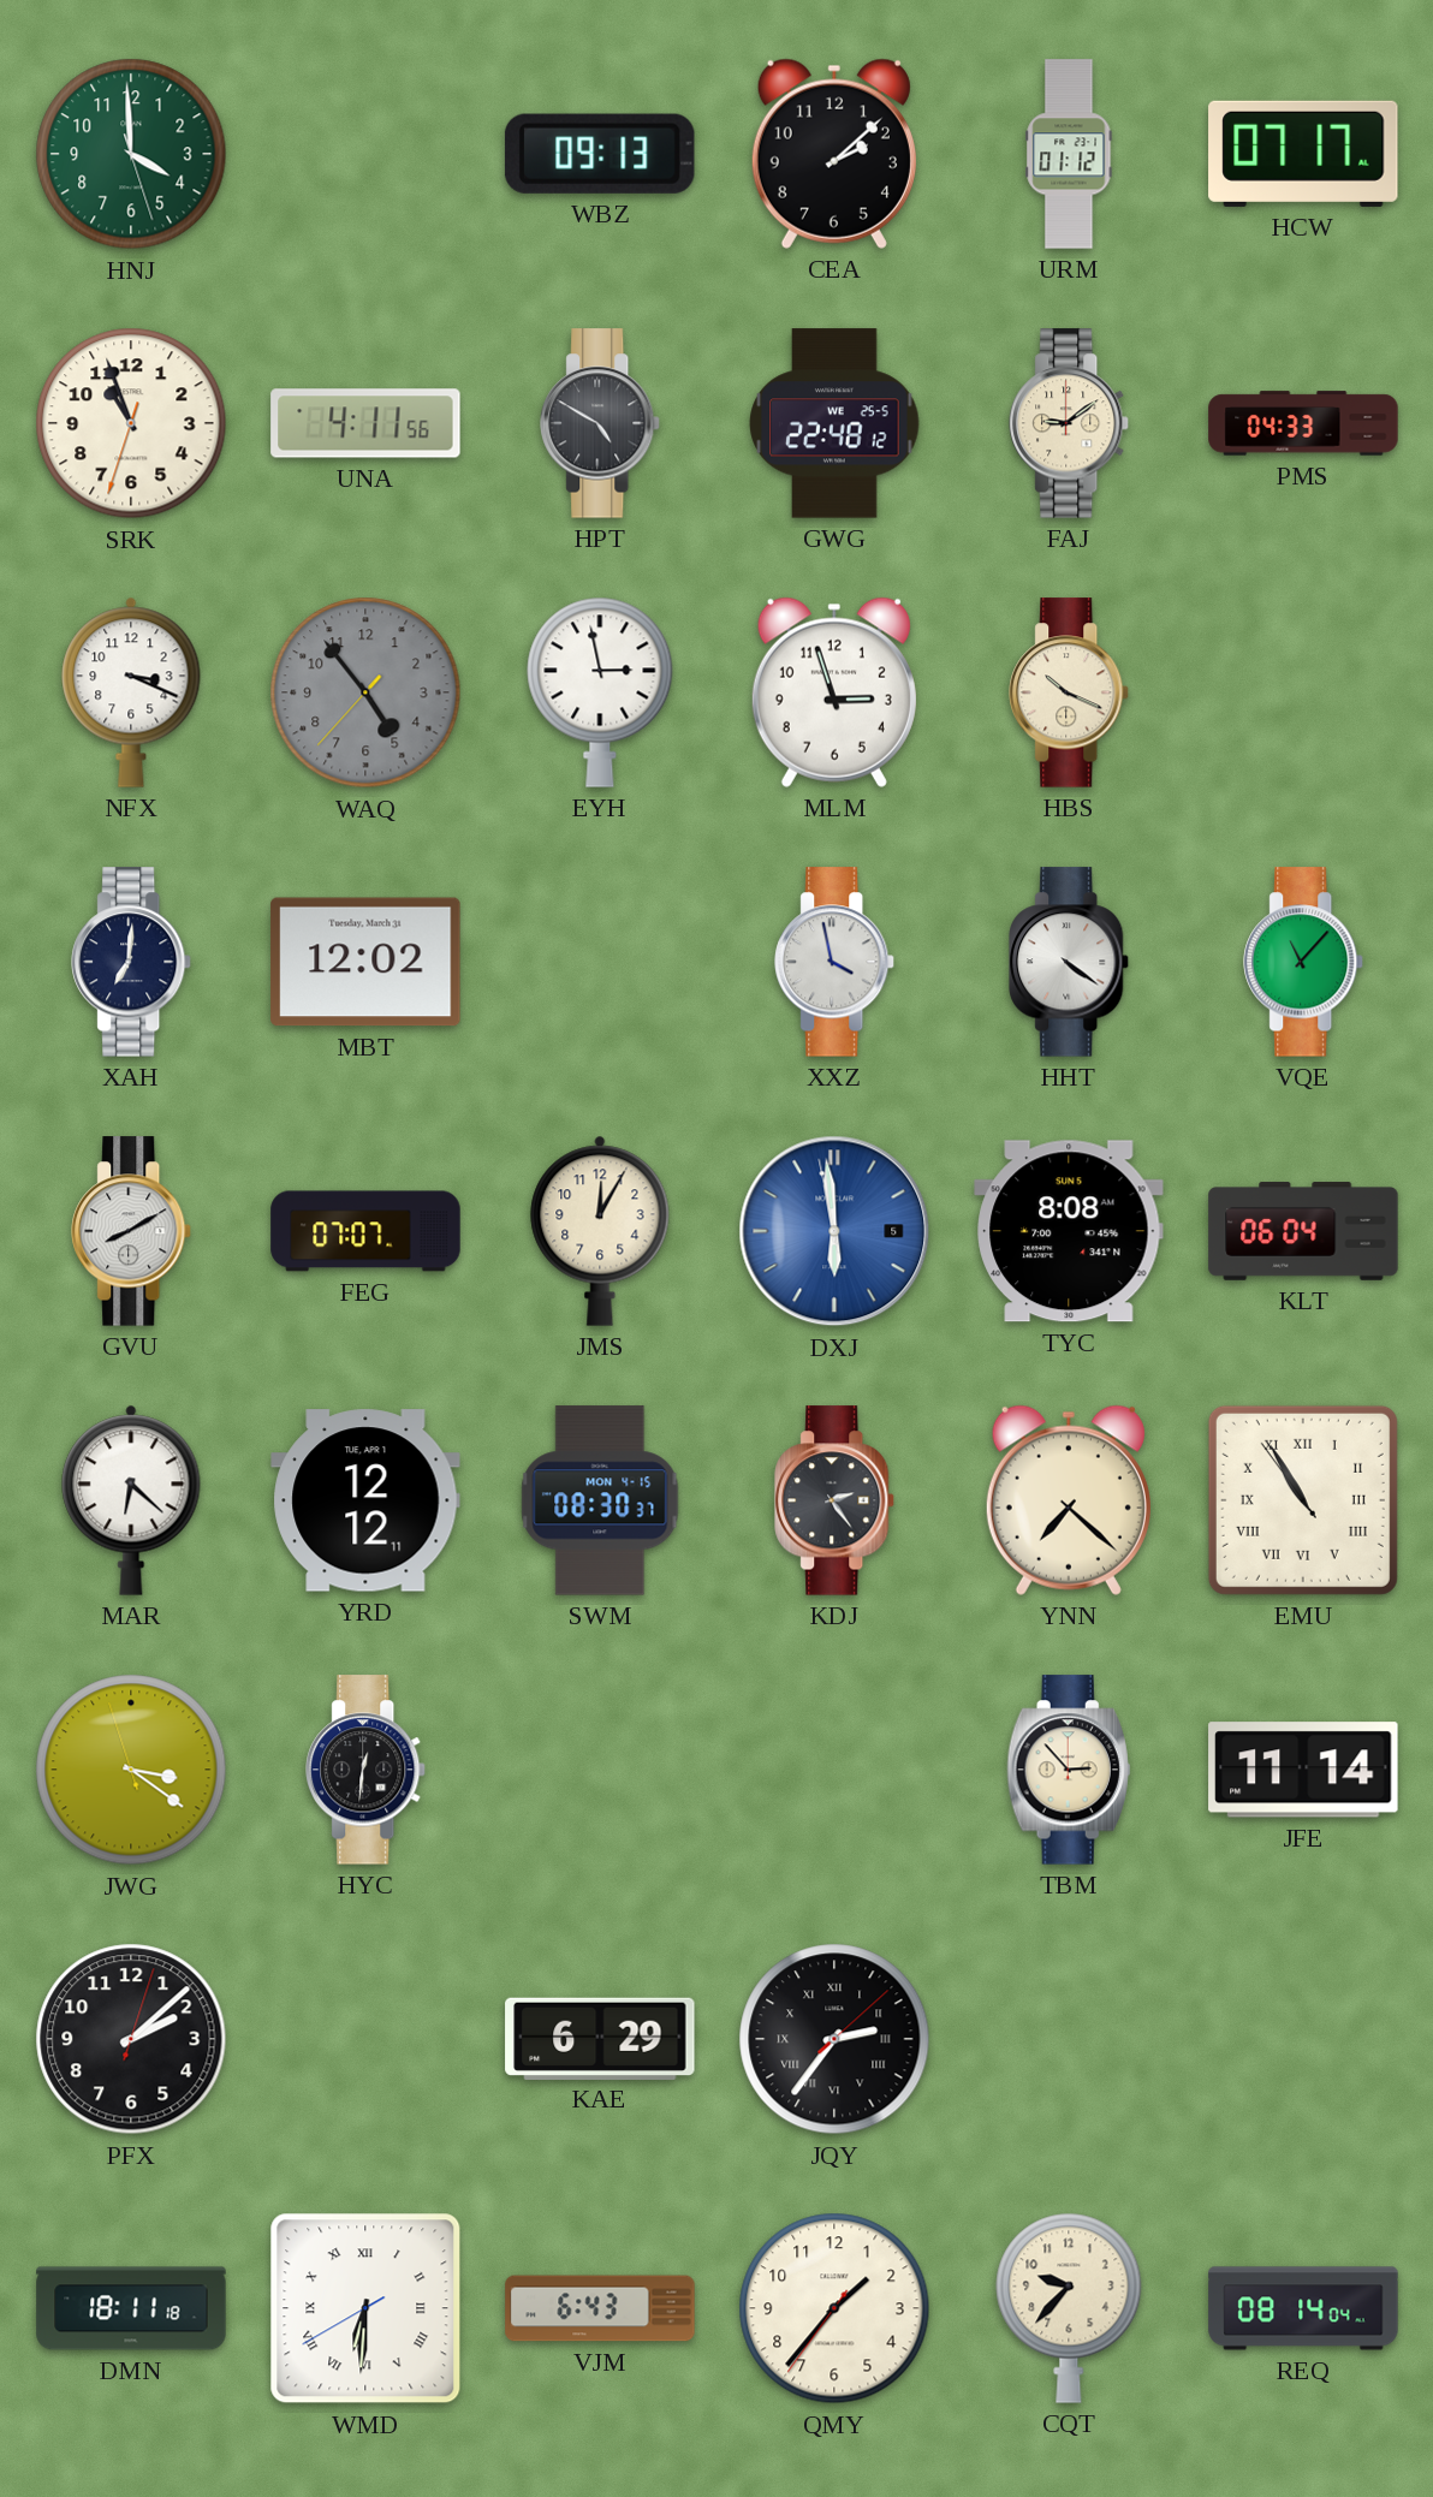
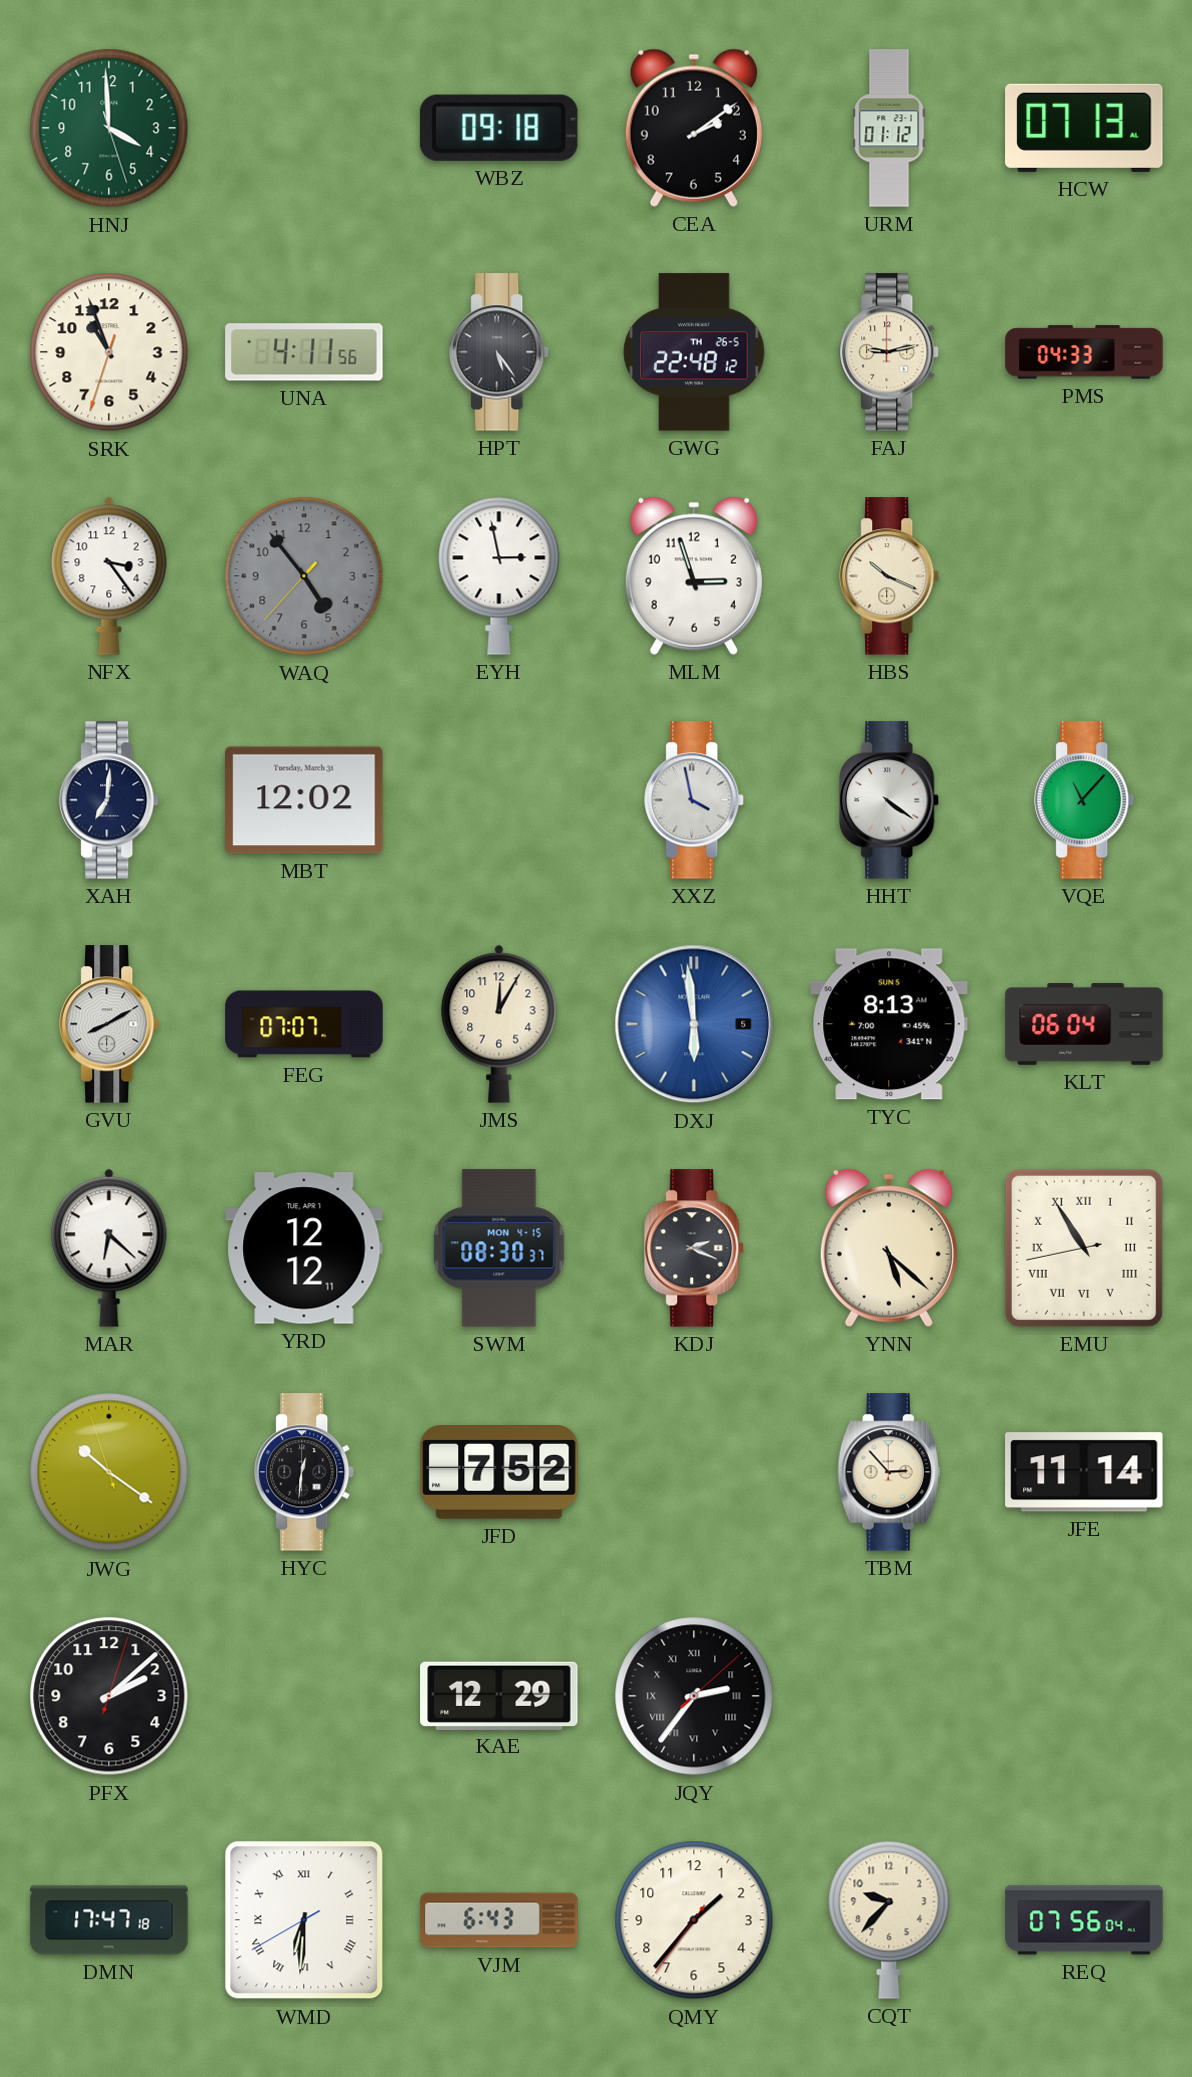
WBZ: 09:13 -> 09:18 (499, 128)
CEA: 2:08 -> 2:09 (694, 128)
HCW: 07:17 -> 07:13 (1084, 128)
HPT: 4:50 -> 5:24 (500, 352)
GWG date: WE 25-5 -> TH 26-5 (694, 352)
FAJ: 9:09 -> 9:13 (890, 352)
NFX: 3:19 -> 3:24 (109, 576)
TYC: 8:08 -> 8:13 (889, 1024)
KDJ: 2:24 -> 2:19 (695, 1248)
YNN: 7:22 -> 5:22 (889, 1248)
EMU: 10:54:54 -> 10:54:43 (1084, 1248)
JWG: 3:20 -> 10:20 (109, 1472)
JFD: none -> 7:52 (499, 1473)
KAE: 6:29 -> 12:29 (499, 1695)
DMN: 18:11 -> 17:47 (109, 1920)
REQ: 08:14 -> 07:56 (1084, 1920)
